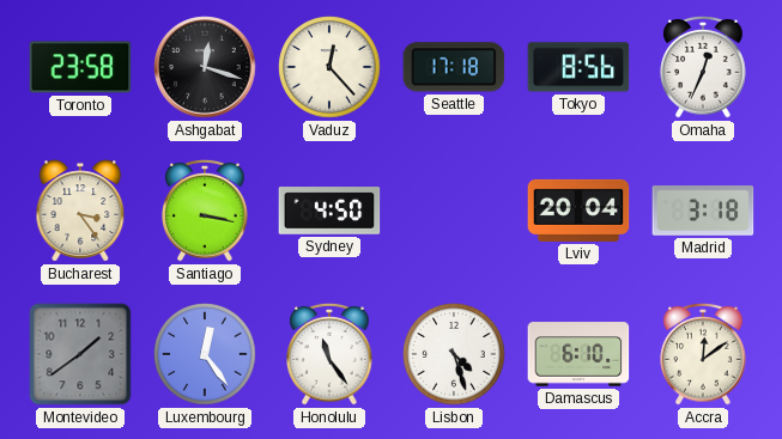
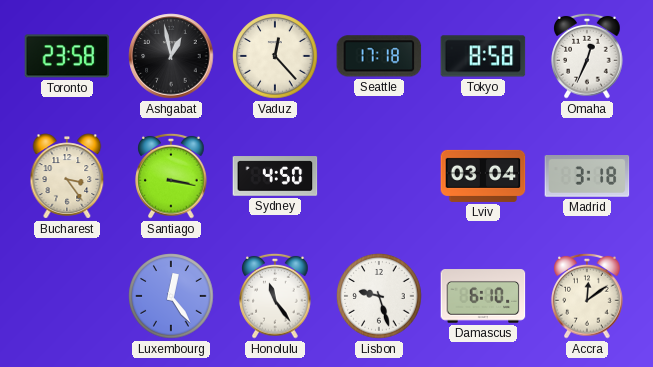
Ashgabat: 12:18 -> 12:58 (171, 56)
Tokyo: 8:56 -> 8:58 (483, 56)
Lviv: 20:04 -> 03:04 (483, 176)
Montevideo: 1:39 -> none (80, 354)
Lisbon: 4:27 -> 9:27 (379, 296)
